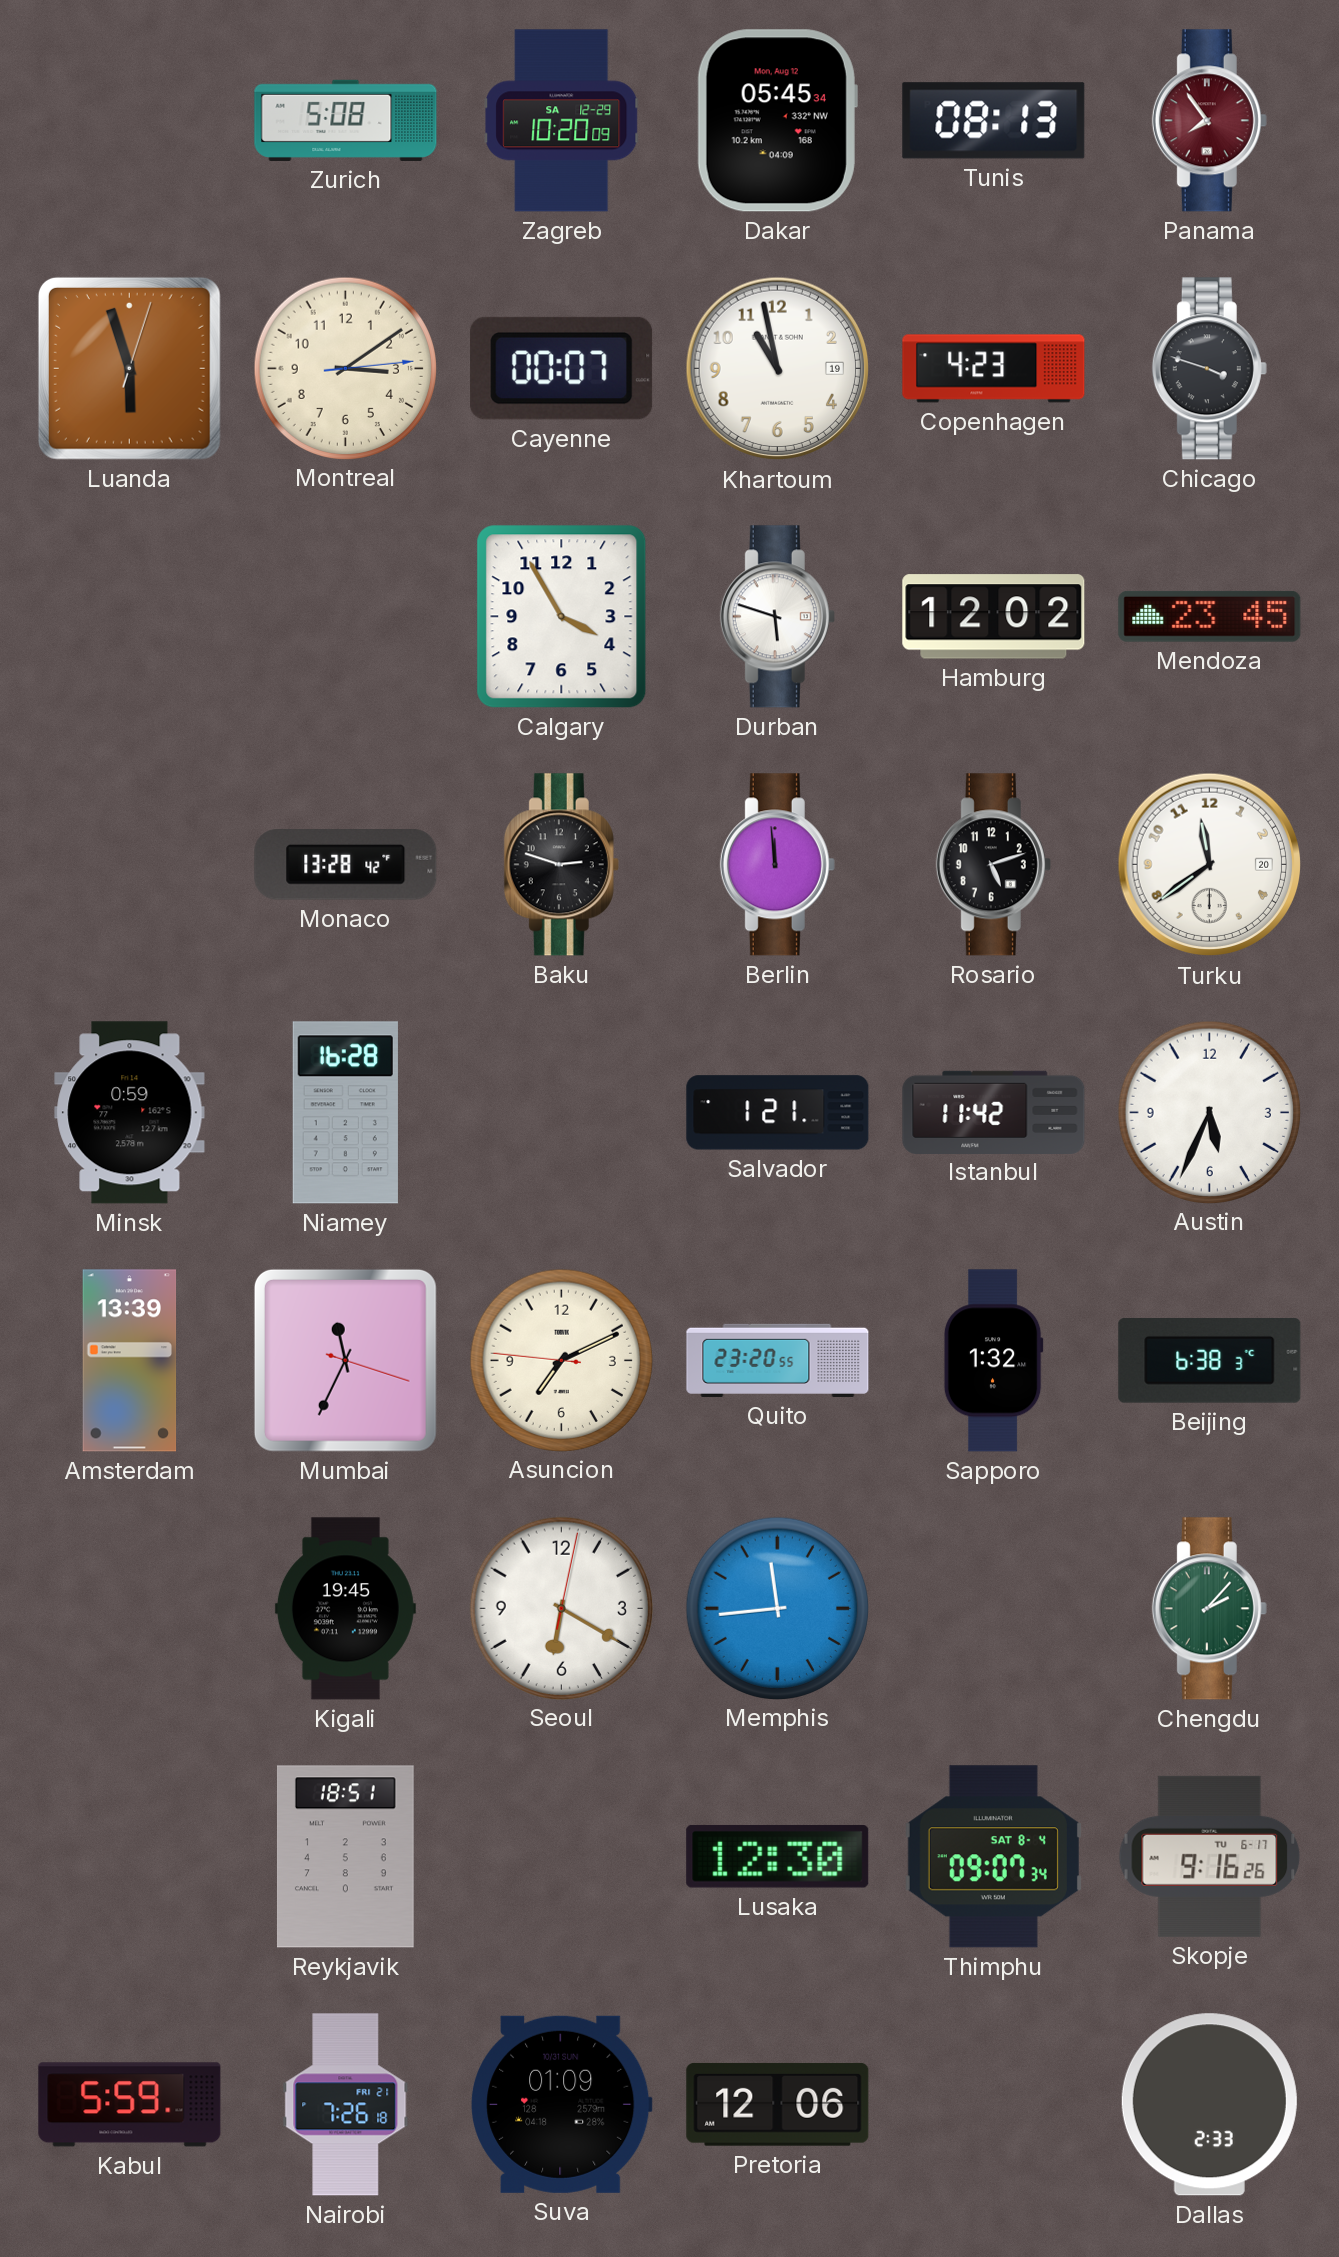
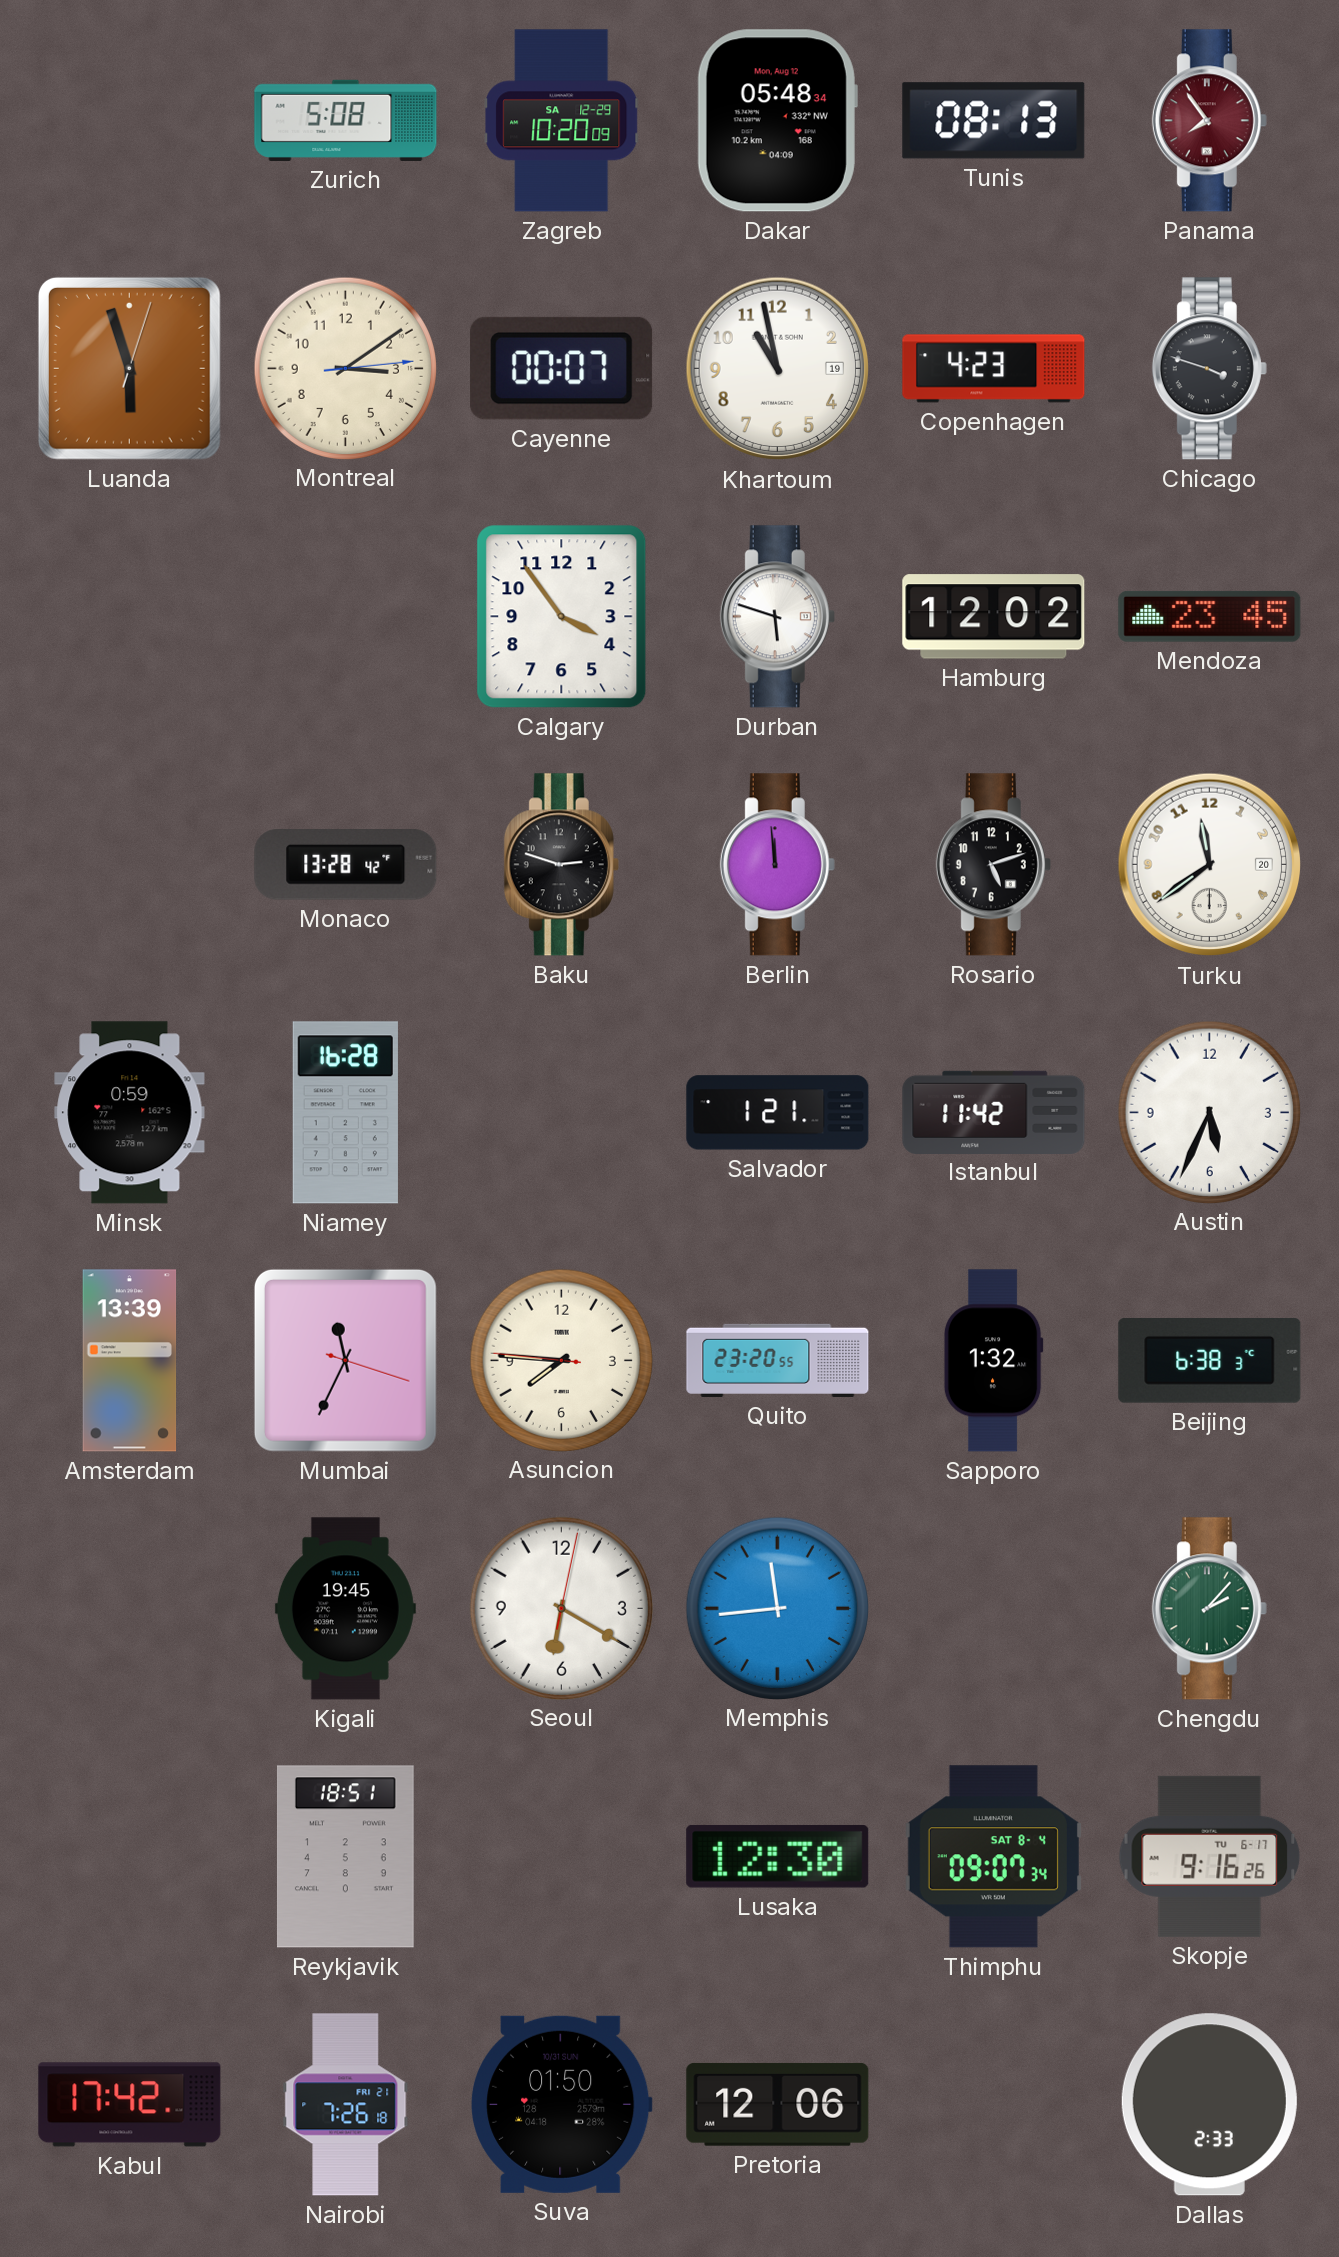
Dakar: 05:45 -> 05:48 (777, 121)
Calgary: 3:55 -> 3:54 (562, 617)
Asuncion: 7:10 -> 7:45 (561, 1360)
Kabul: 5:59 -> 17:42 (130, 2105)
Suva: 01:09 -> 01:50 (561, 2104)
